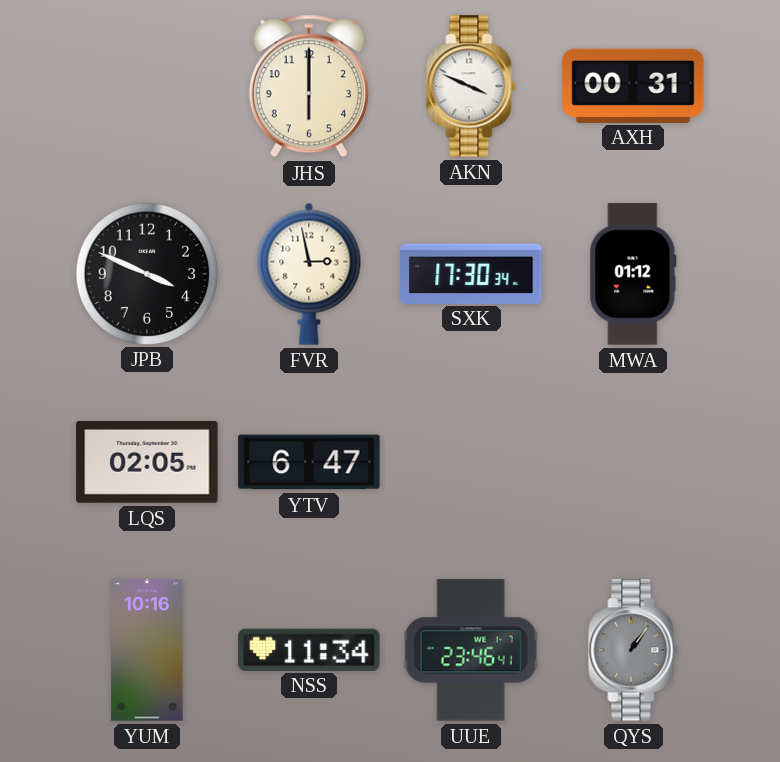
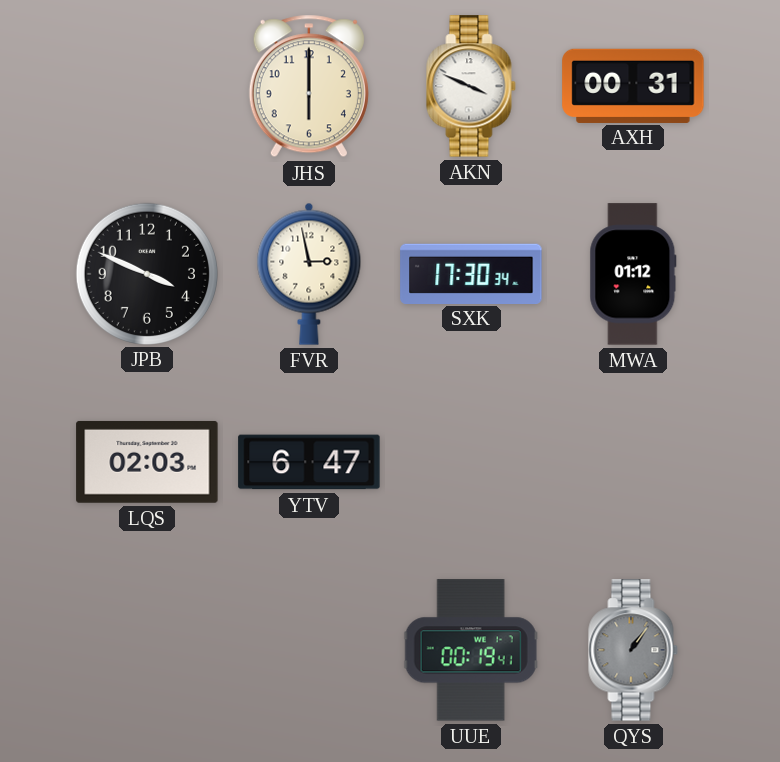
LQS: 02:05 -> 02:03 (147, 462)
YUM: 10:16 -> none (147, 650)
NSS: 11:34 -> none (309, 649)
UUE: 23:46 -> 00:19 (471, 650)
